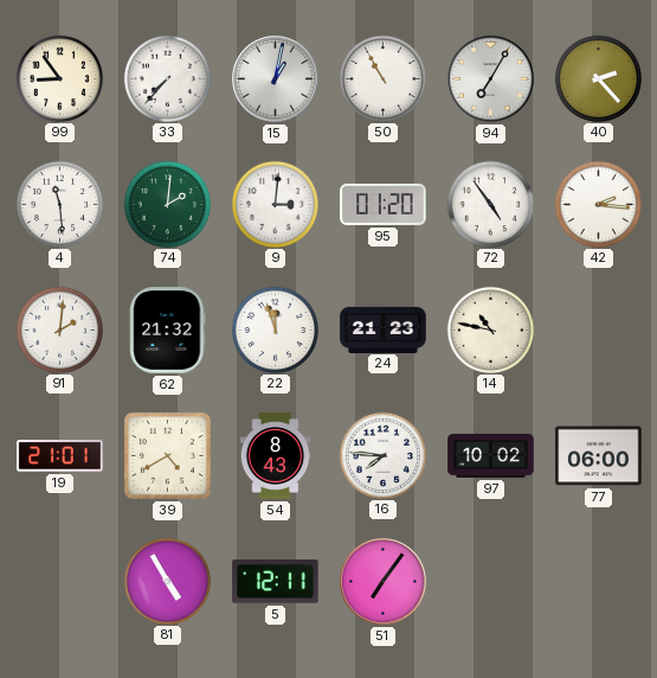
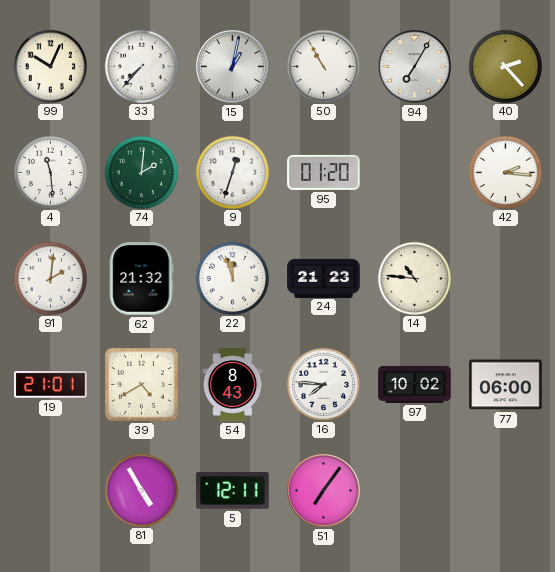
99: 8:54 -> 10:04 (50, 66)
9: 3:01 -> 12:33 (232, 172)
72: 4:54 -> none (490, 204)
14: 10:47 -> 10:46 (414, 278)
